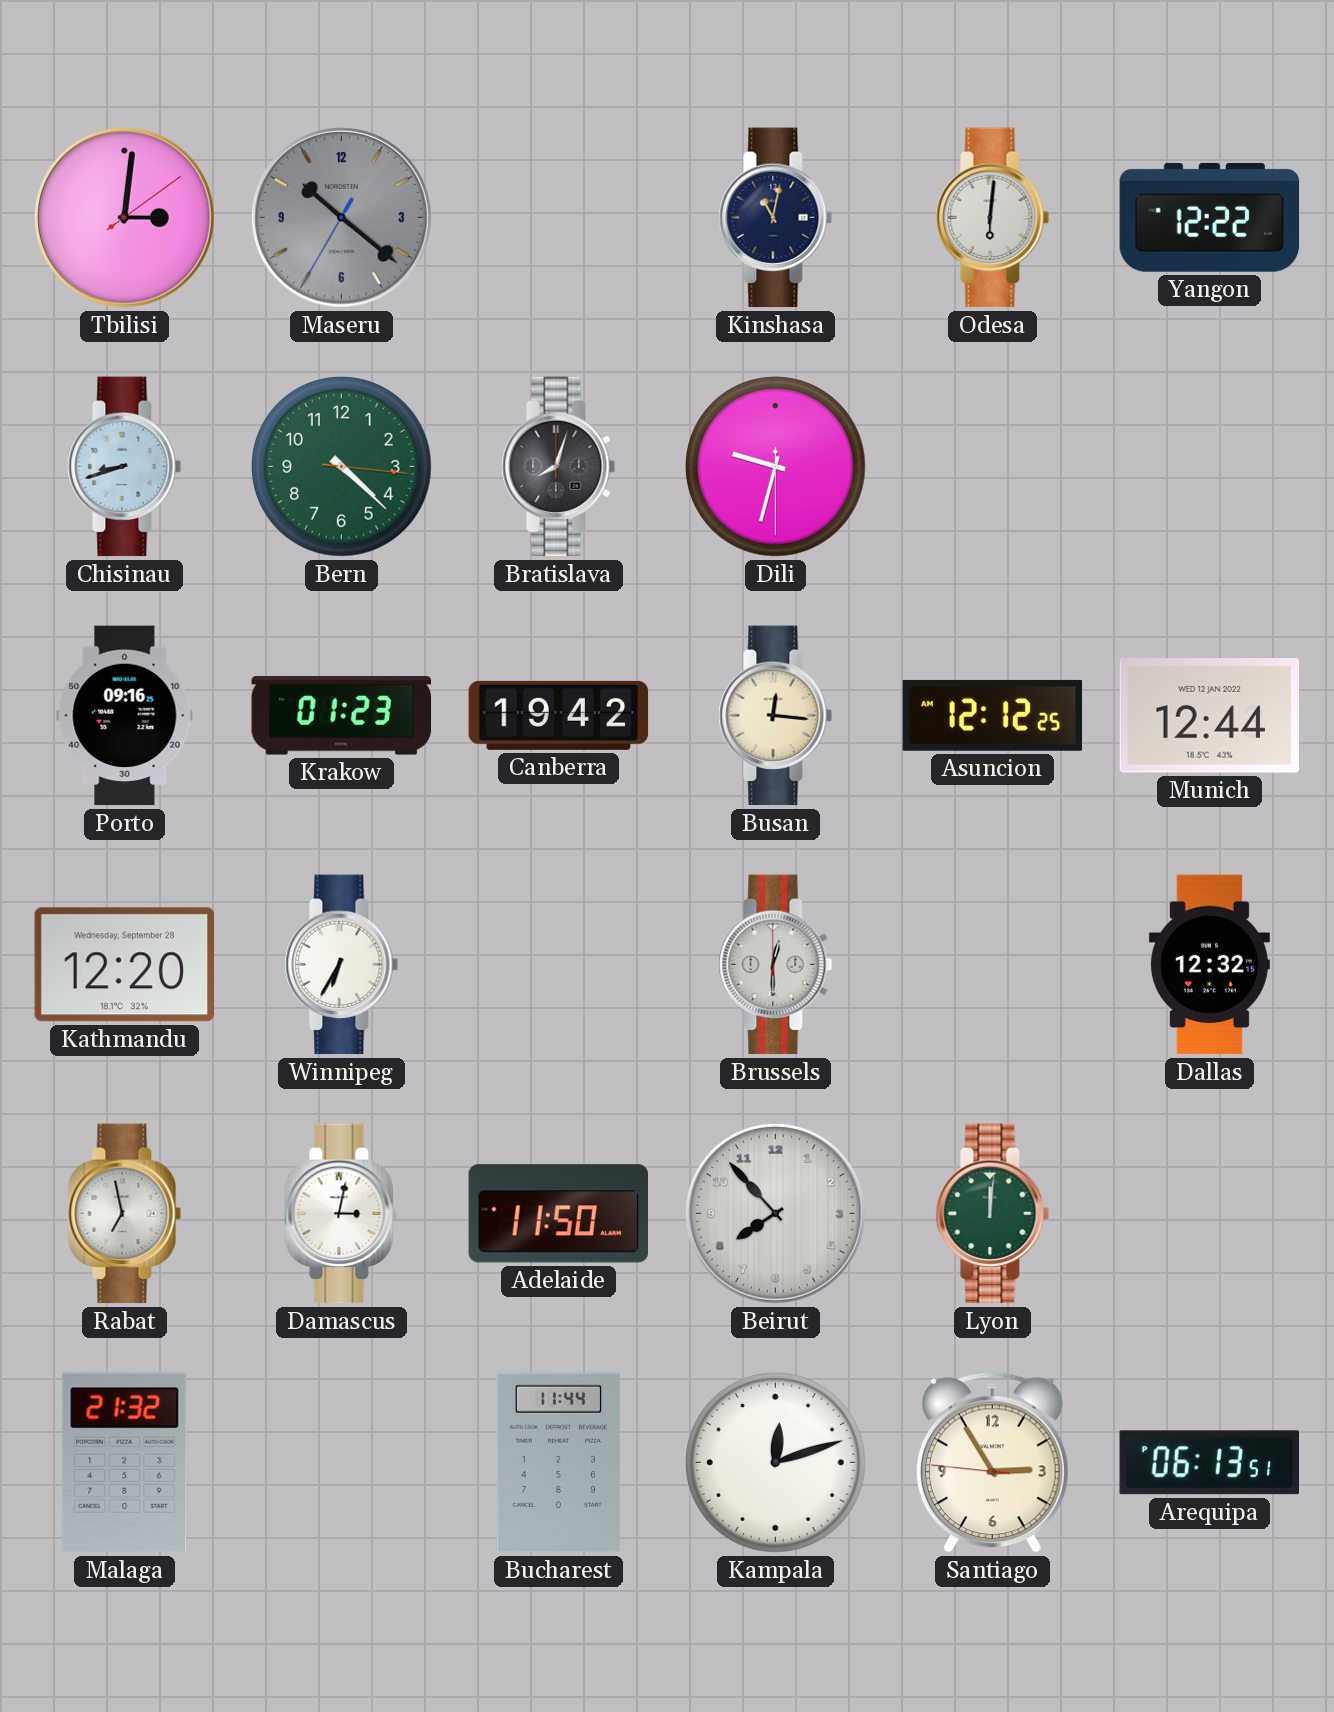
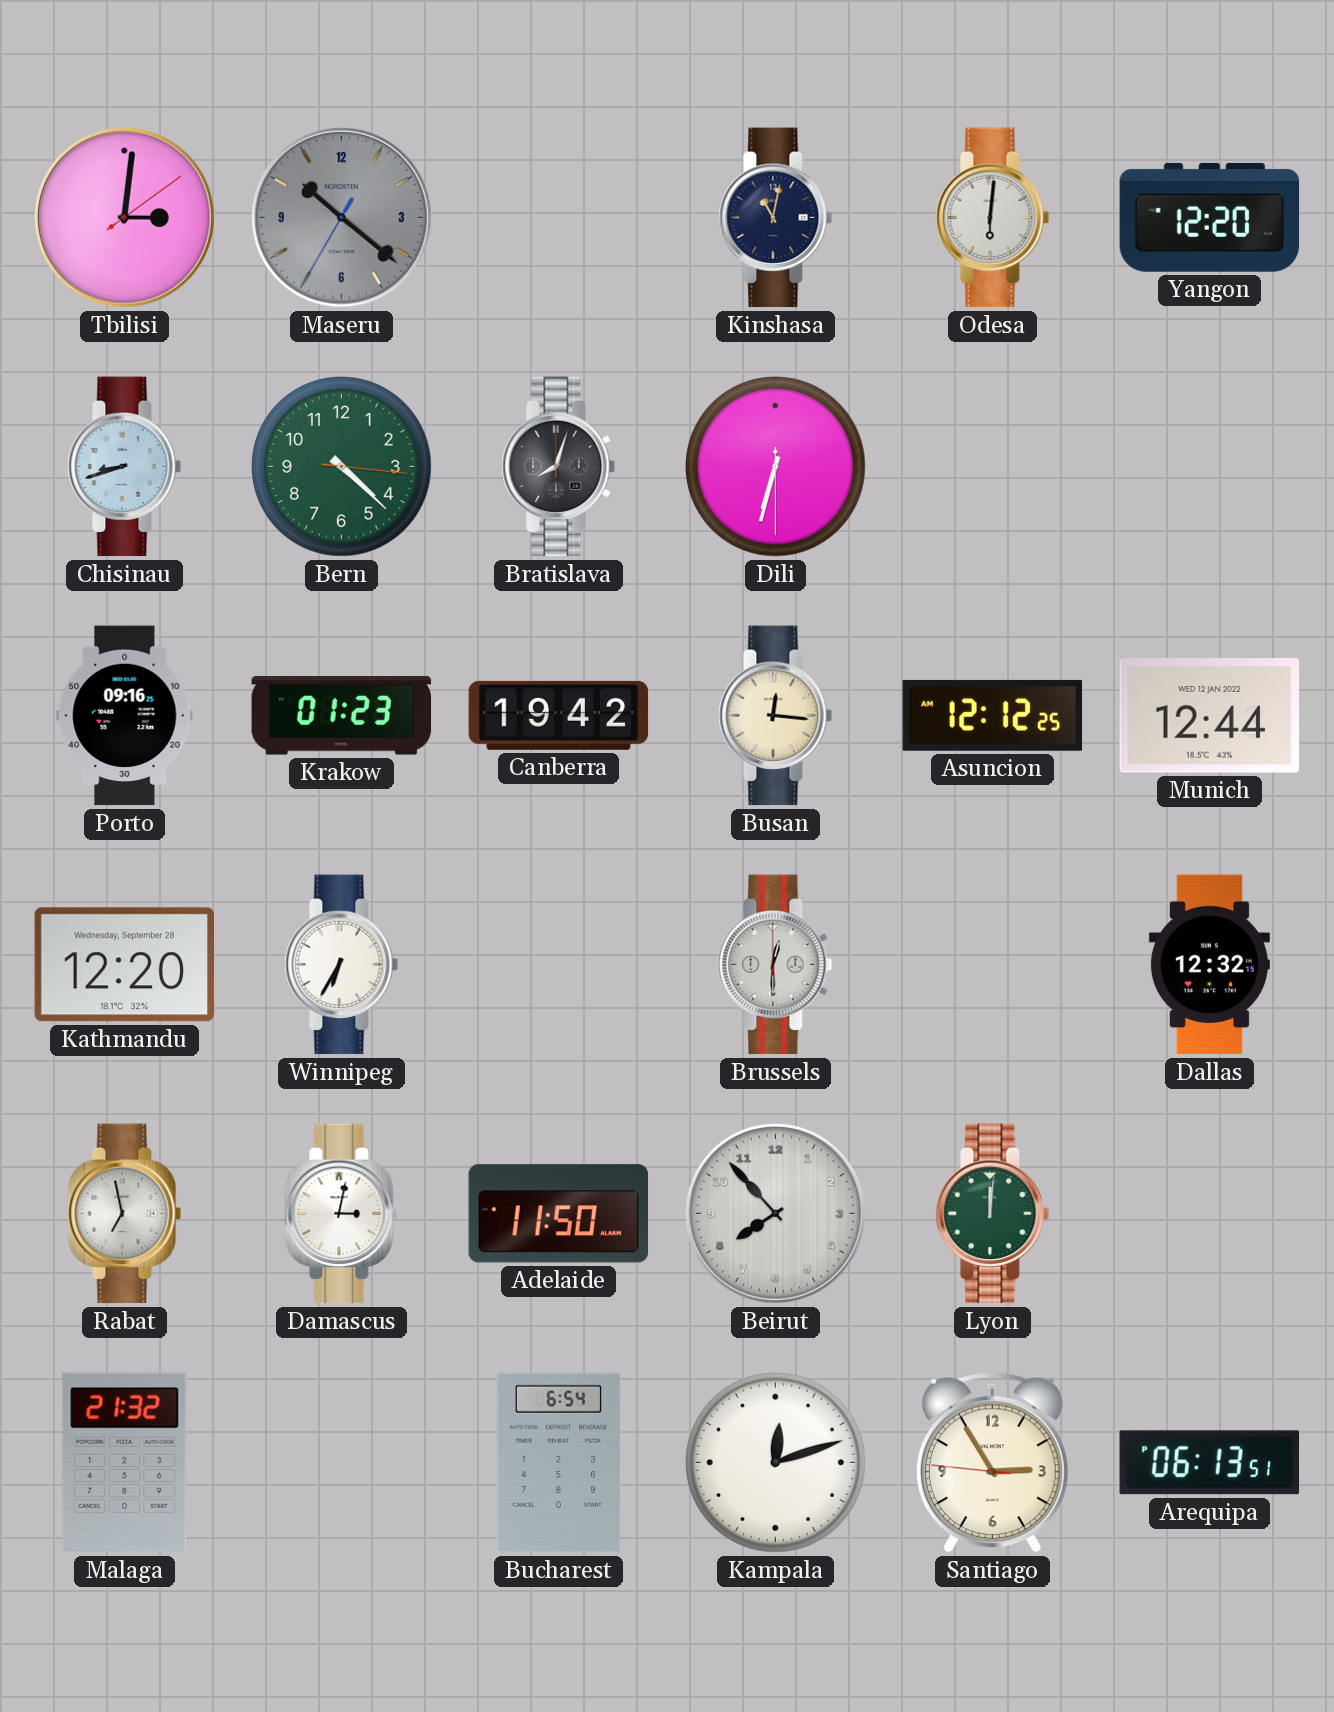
Yangon: 12:22 -> 12:20 (1210, 217)
Dili: 9:32 -> 6:32 (776, 467)
Bucharest: 11:44 -> 6:54 (559, 1463)
